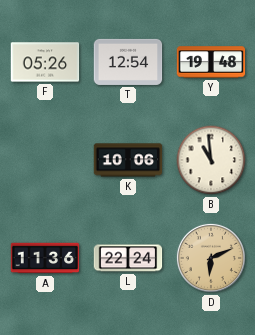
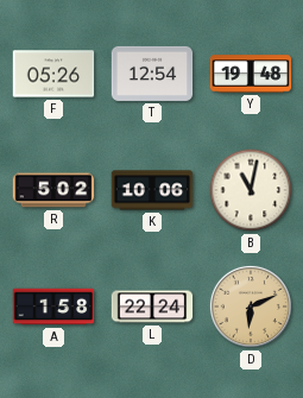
R: none -> 5:02 (53, 190)
B: 10:59 -> 11:02 (251, 190)
A: 11:36 -> 1:58 (53, 307)
